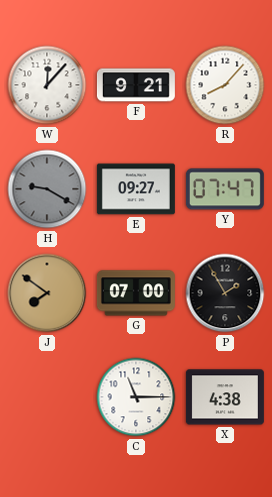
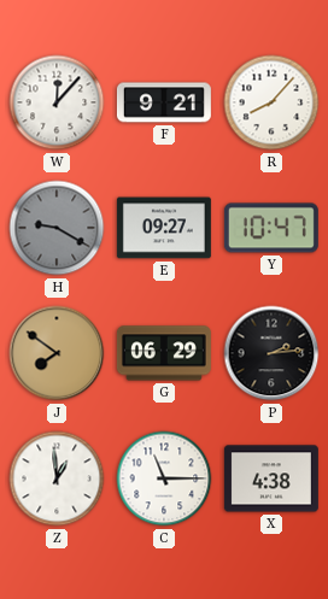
Y: 07:47 -> 10:47 (271, 228)
G: 07:00 -> 06:29 (164, 353)
P: 1:55 -> 2:14 (271, 353)
Z: none -> 12:59 (57, 478)
